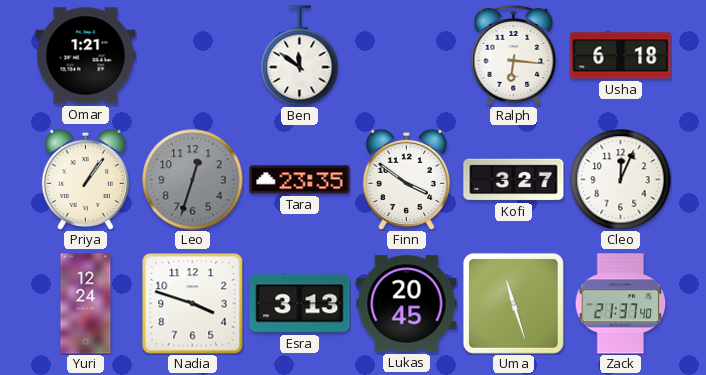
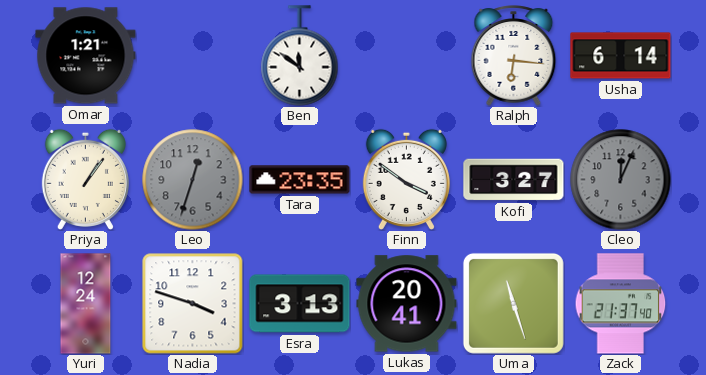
Usha: 6:18 -> 6:14 (621, 56)
Cleo dial: white -> grey (621, 180)
Lukas: 20:45 -> 20:41 (407, 304)
